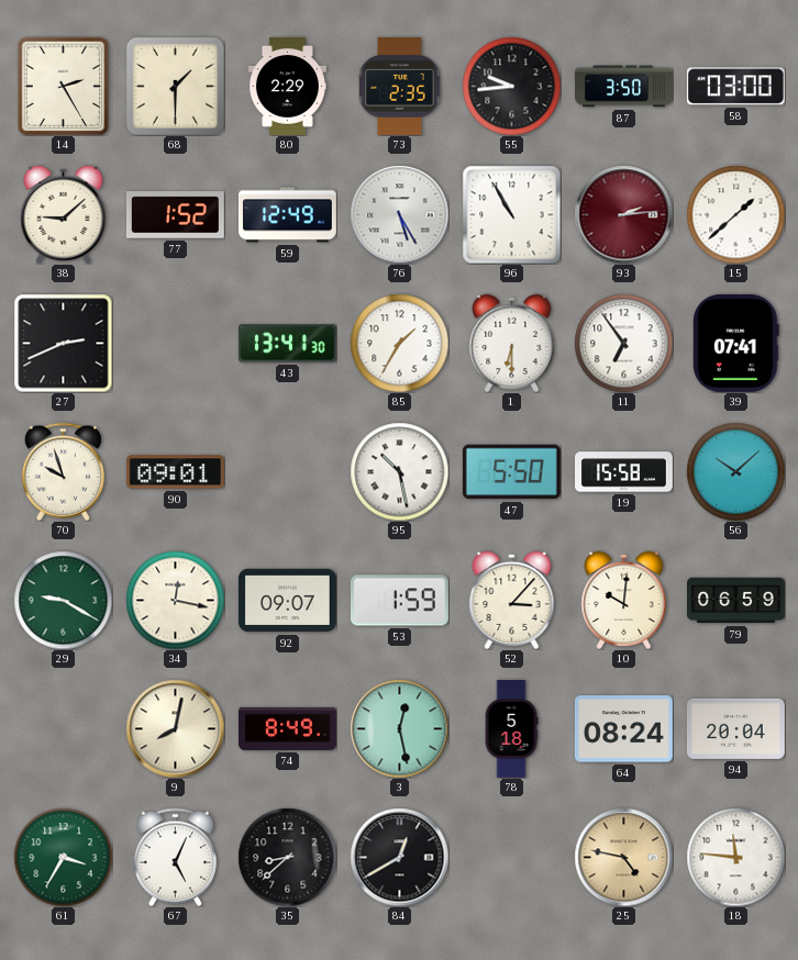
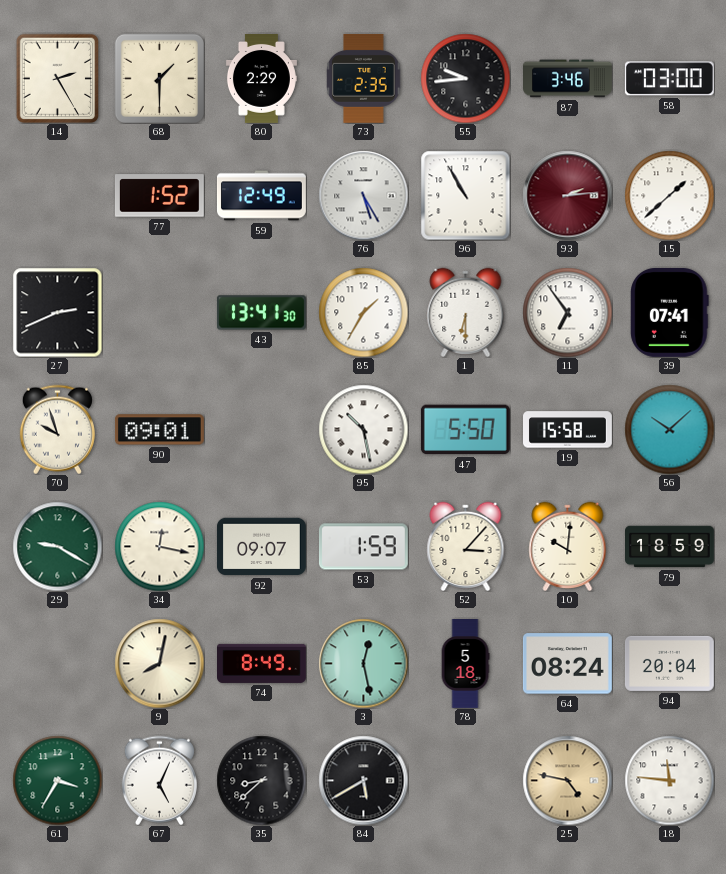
87: 3:50 -> 3:46 (568, 79)
38: 9:08 -> none (64, 214)
79: 06:59 -> 18:59 (670, 547)
84: 12:40 -> 5:40 (363, 780)
